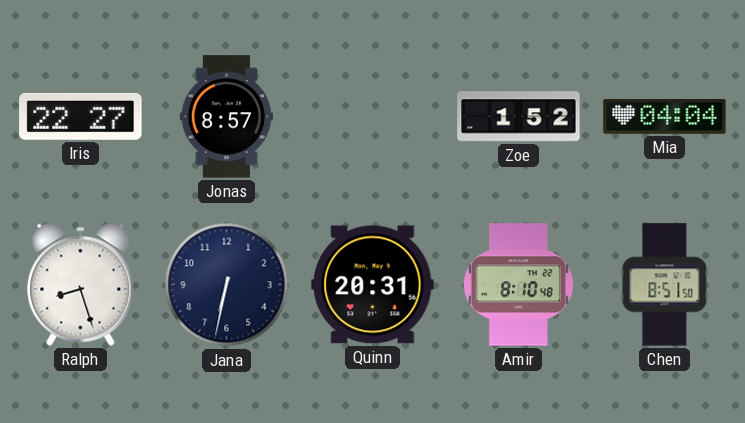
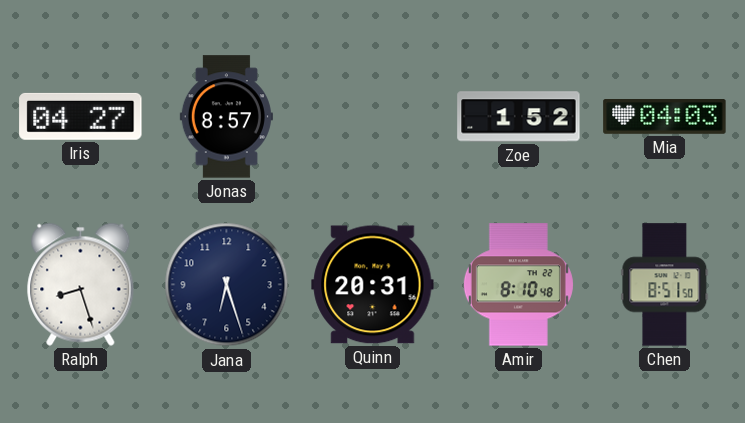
Iris: 22:27 -> 04:27 (81, 116)
Mia: 04:04 -> 04:03 (665, 117)
Jana: 6:32 -> 6:27 (227, 285)
